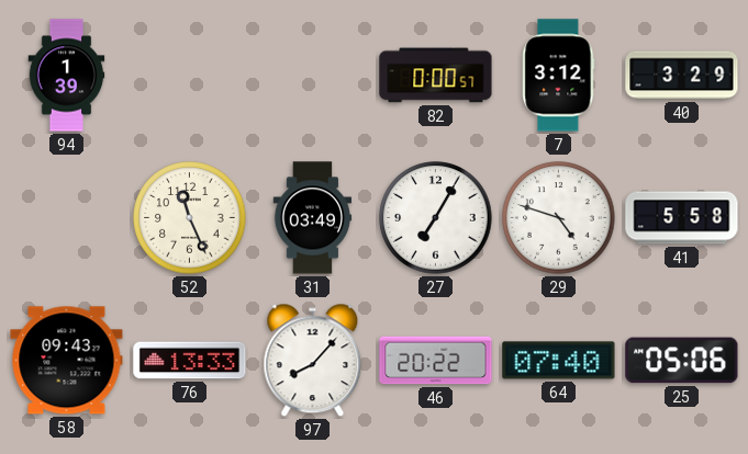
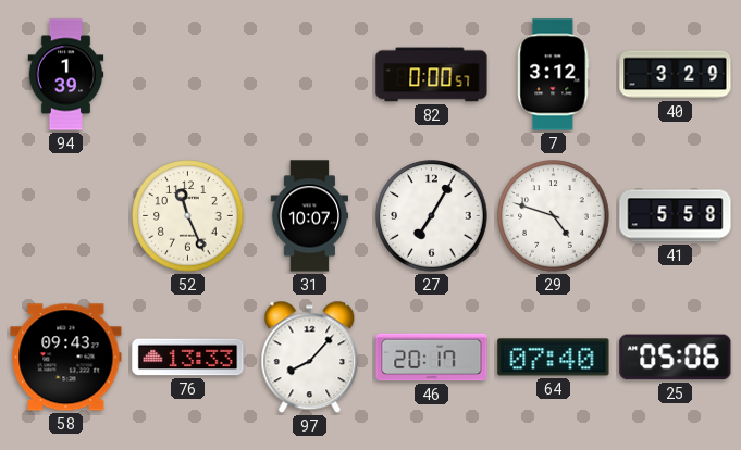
31: 03:49 -> 10:07 (310, 216)
46: 20:22 -> 20:17 (432, 358)
